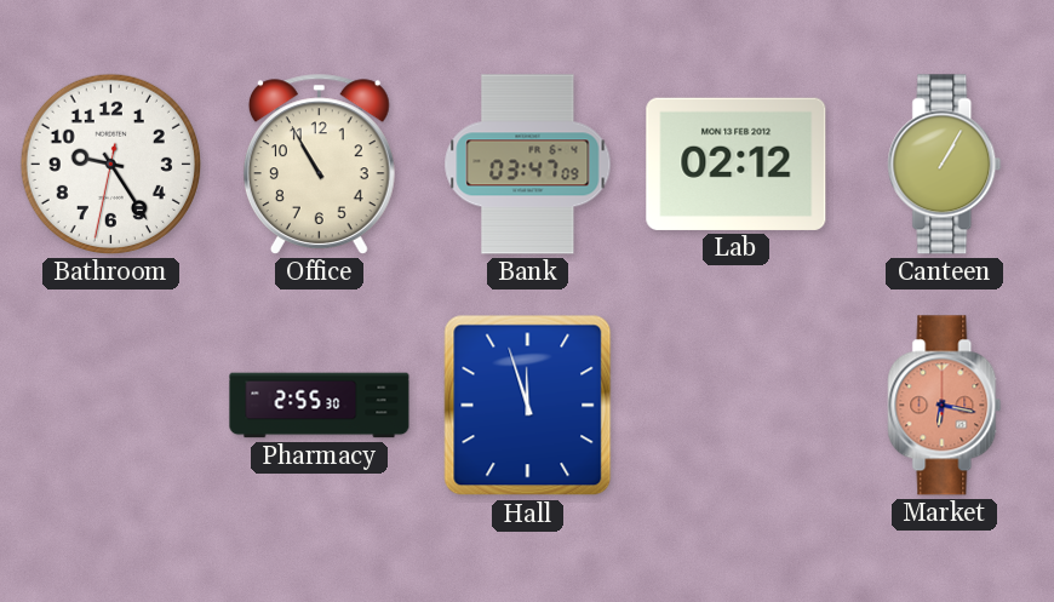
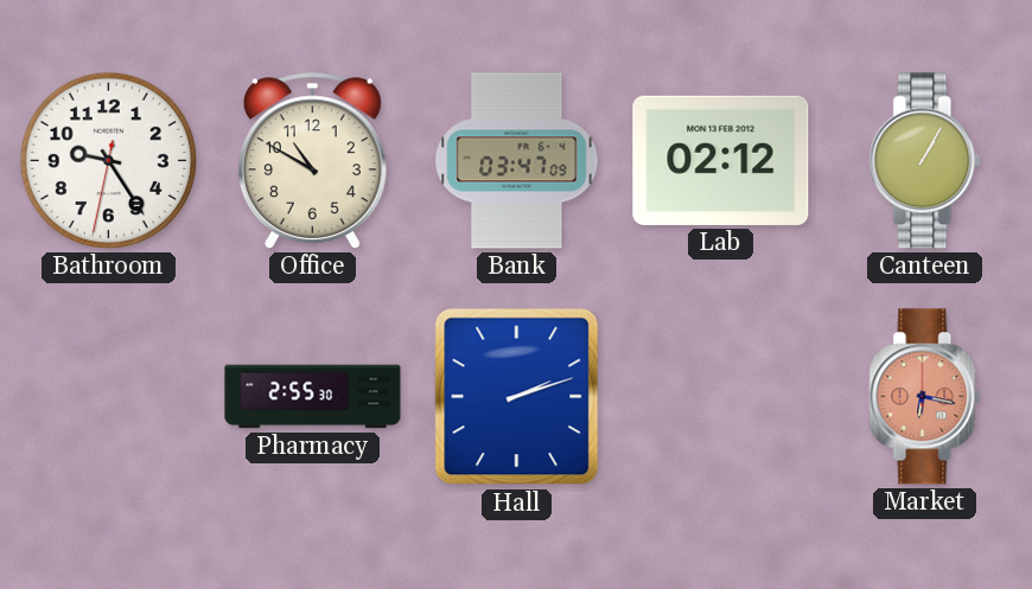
Office: 10:55 -> 10:50 (312, 160)
Hall: 11:57 -> 2:12 (517, 397)
